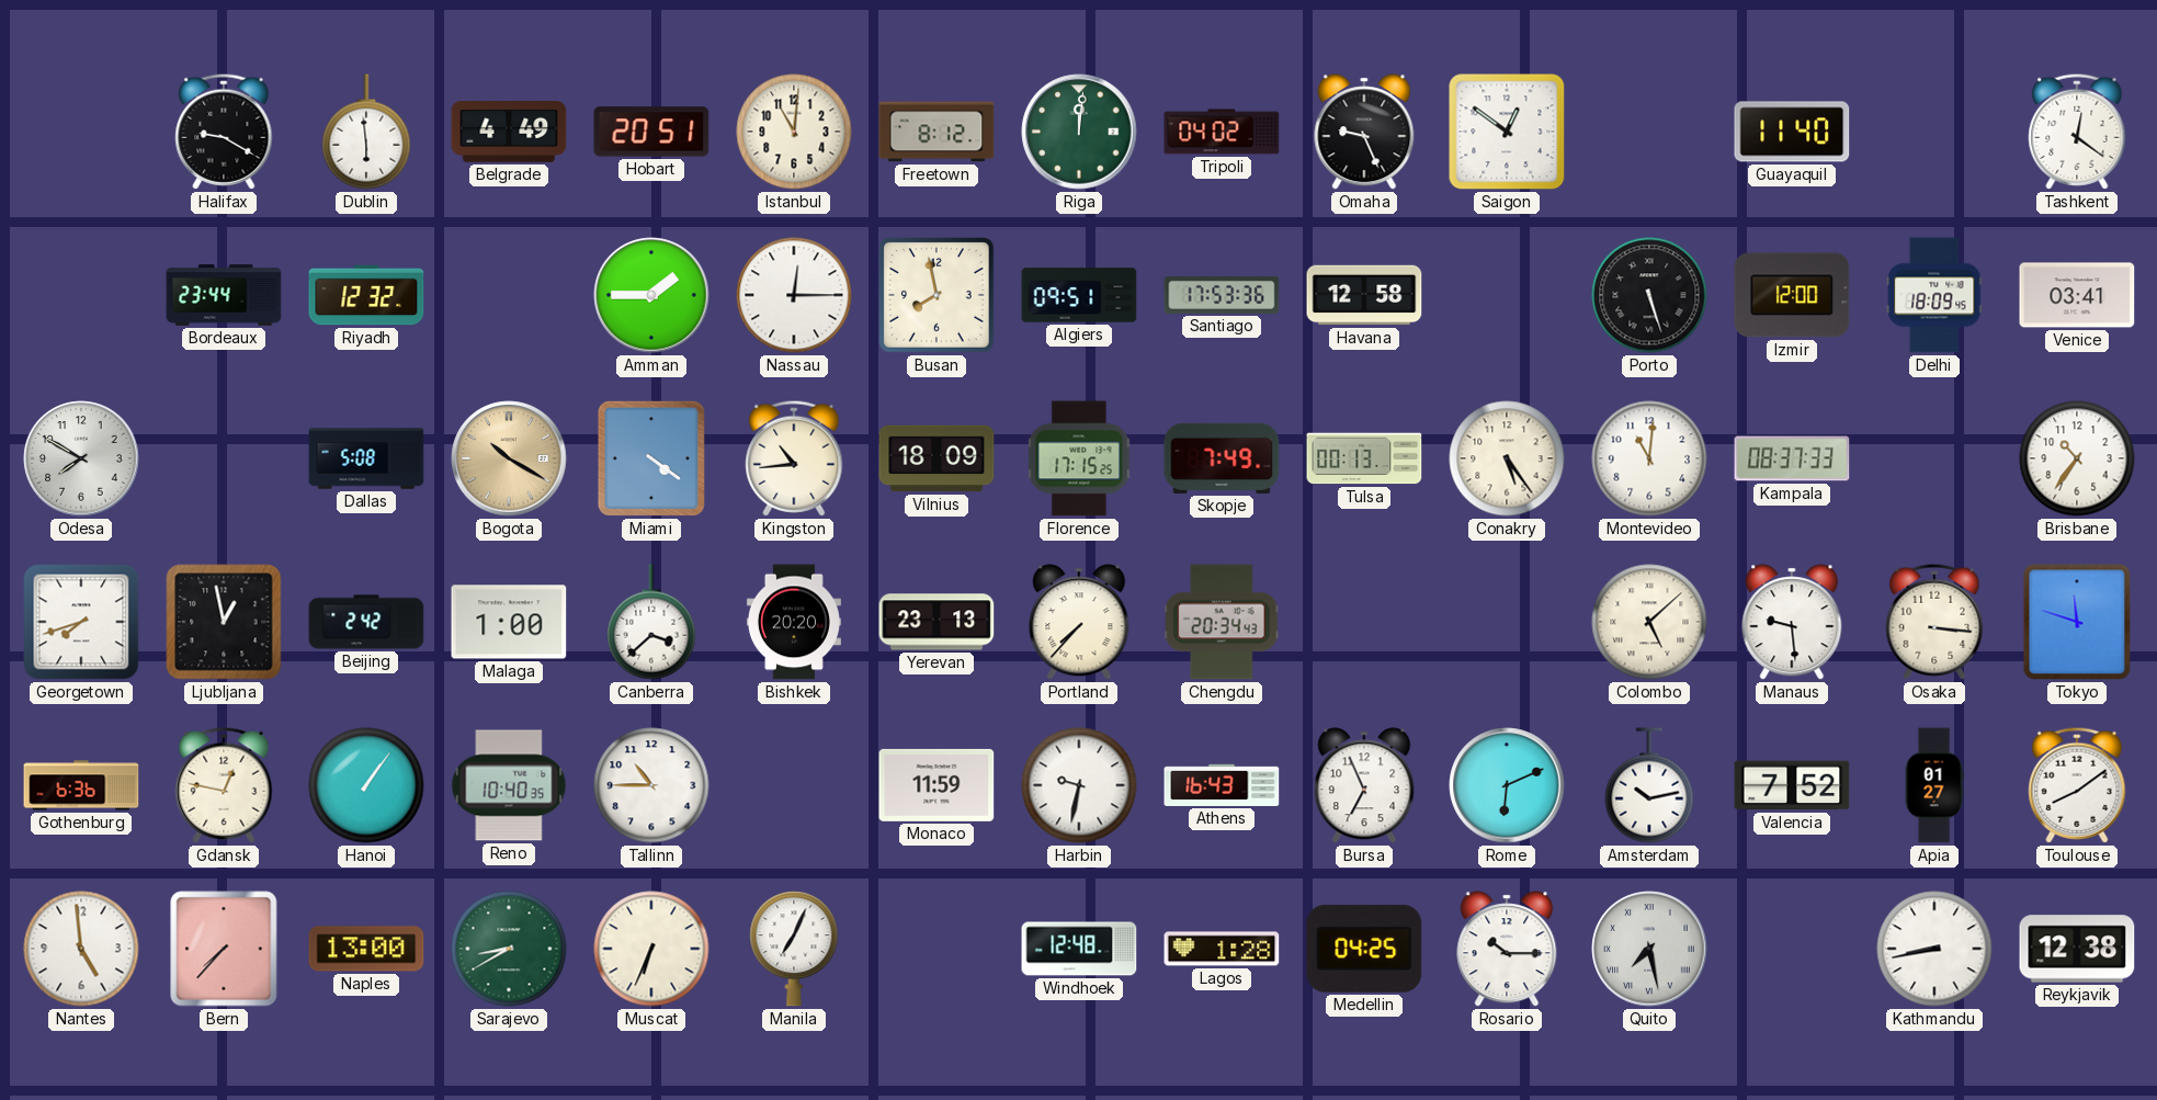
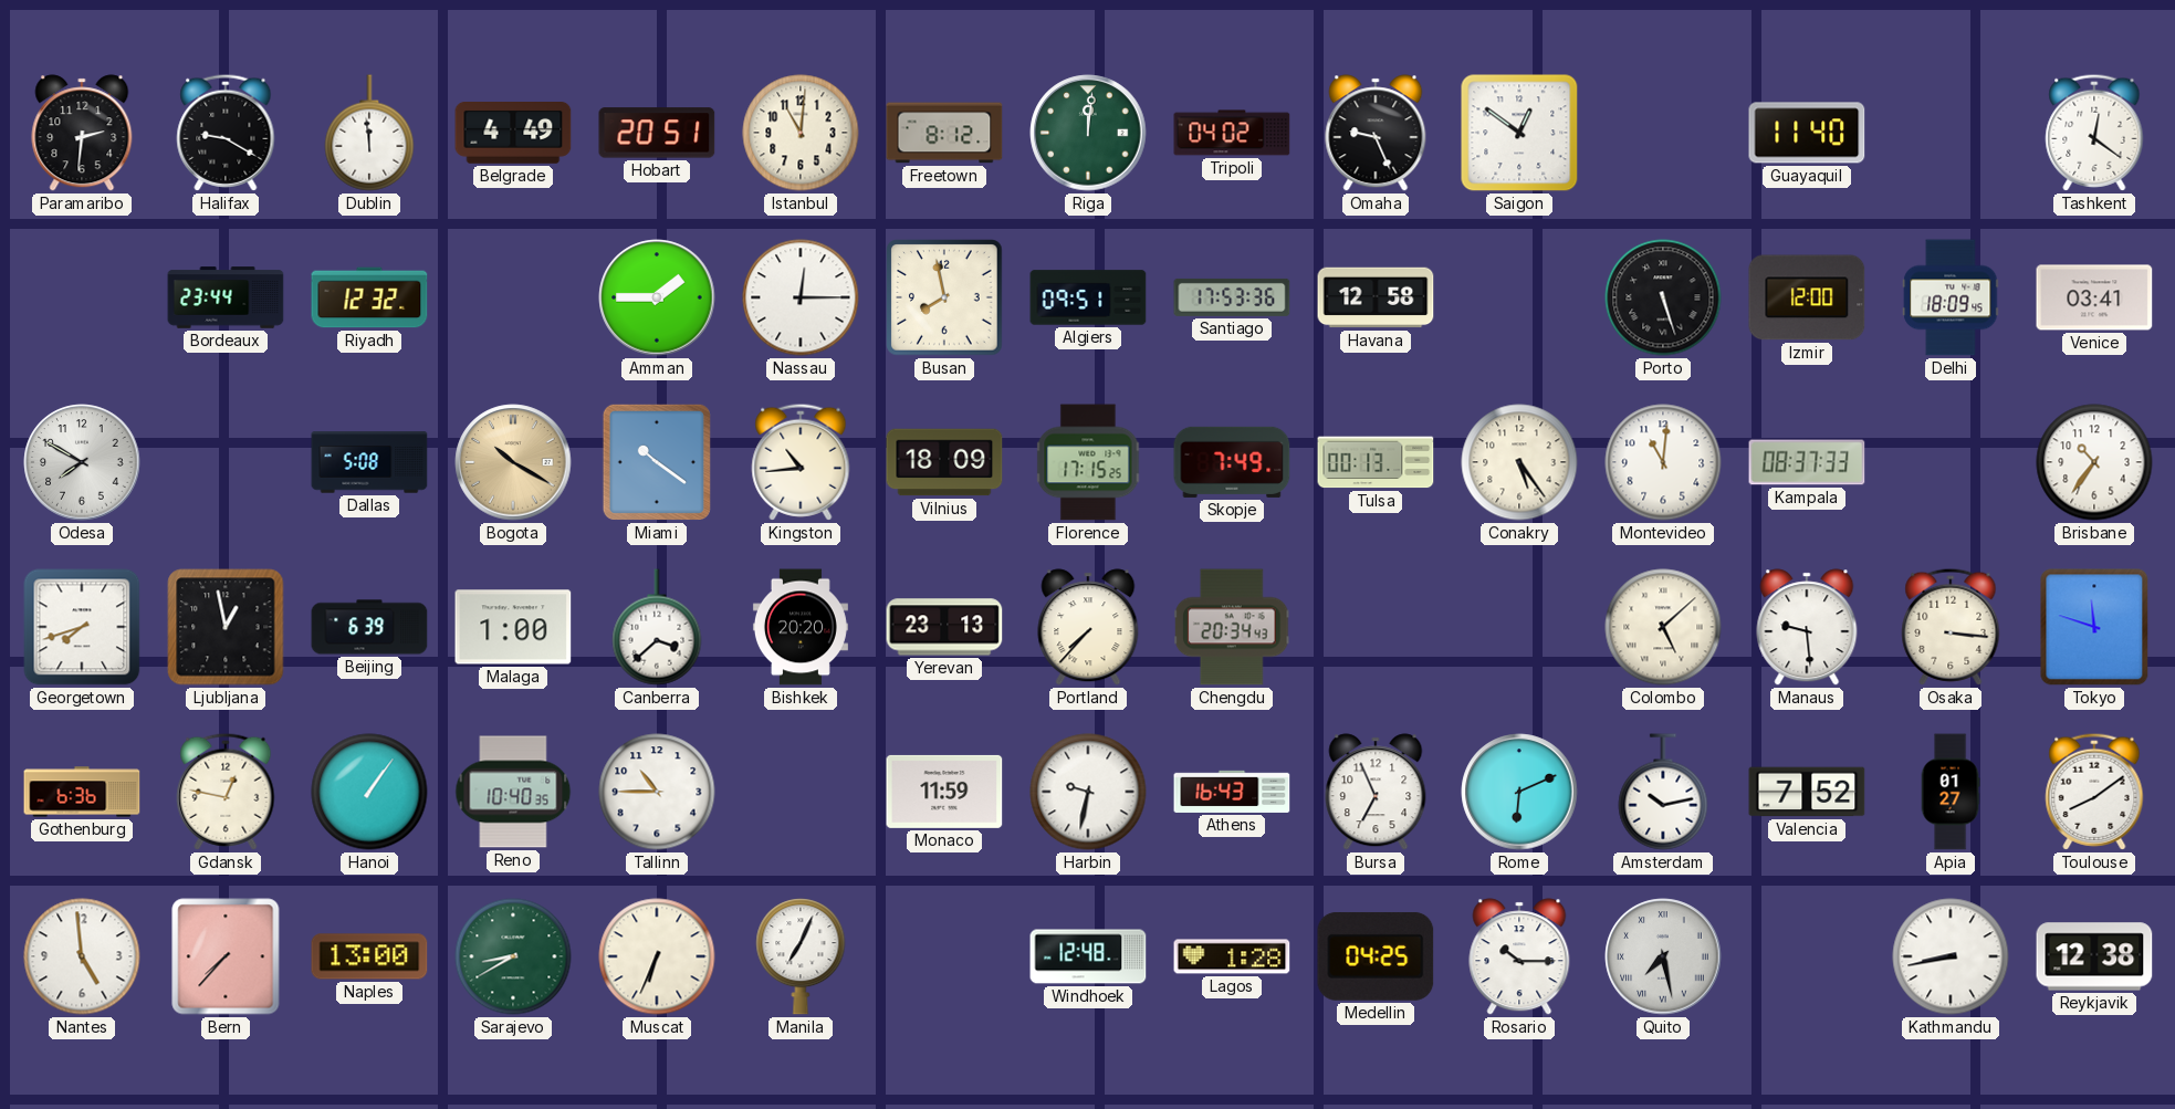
Paramaribo: none -> 2:31 (82, 133)
Dublin: 5:59 -> 11:59 (369, 133)
Miami: 4:21 -> 10:21 (657, 462)
Beijing: 2:42 -> 6:39 (369, 627)
